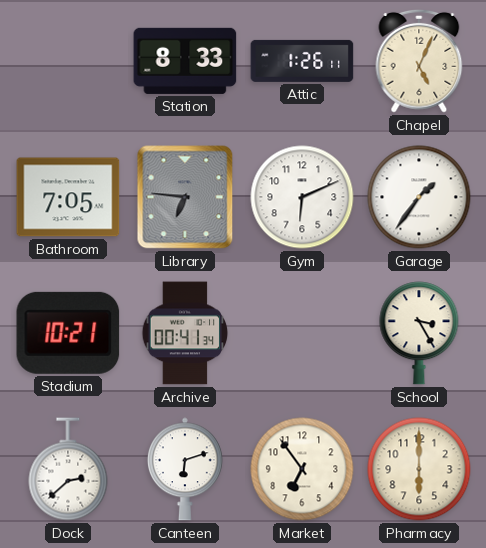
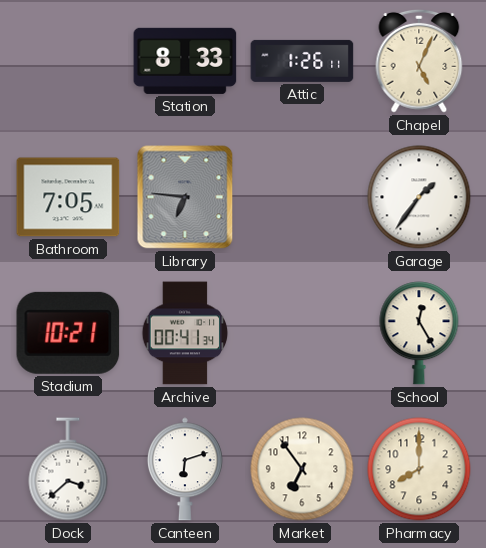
Gym: 6:11 -> none (302, 197)
School: 3:25 -> 12:25 (419, 333)
Dock: 2:38 -> 3:38 (68, 469)
Pharmacy: 6:00 -> 8:00 (419, 469)
